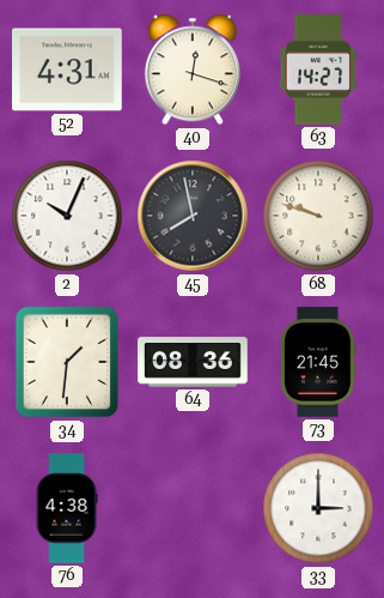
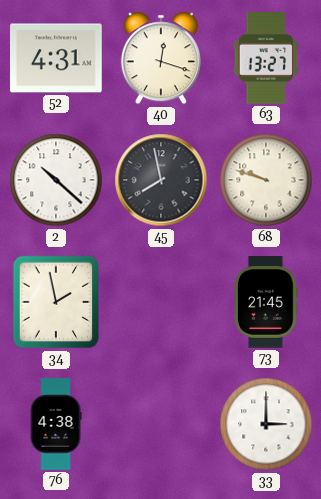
63: 14:27 -> 13:27 (266, 58)
2: 10:04 -> 10:22 (56, 180)
34: 1:31 -> 1:58 (56, 302)
64: 08:36 -> none (193, 362)
